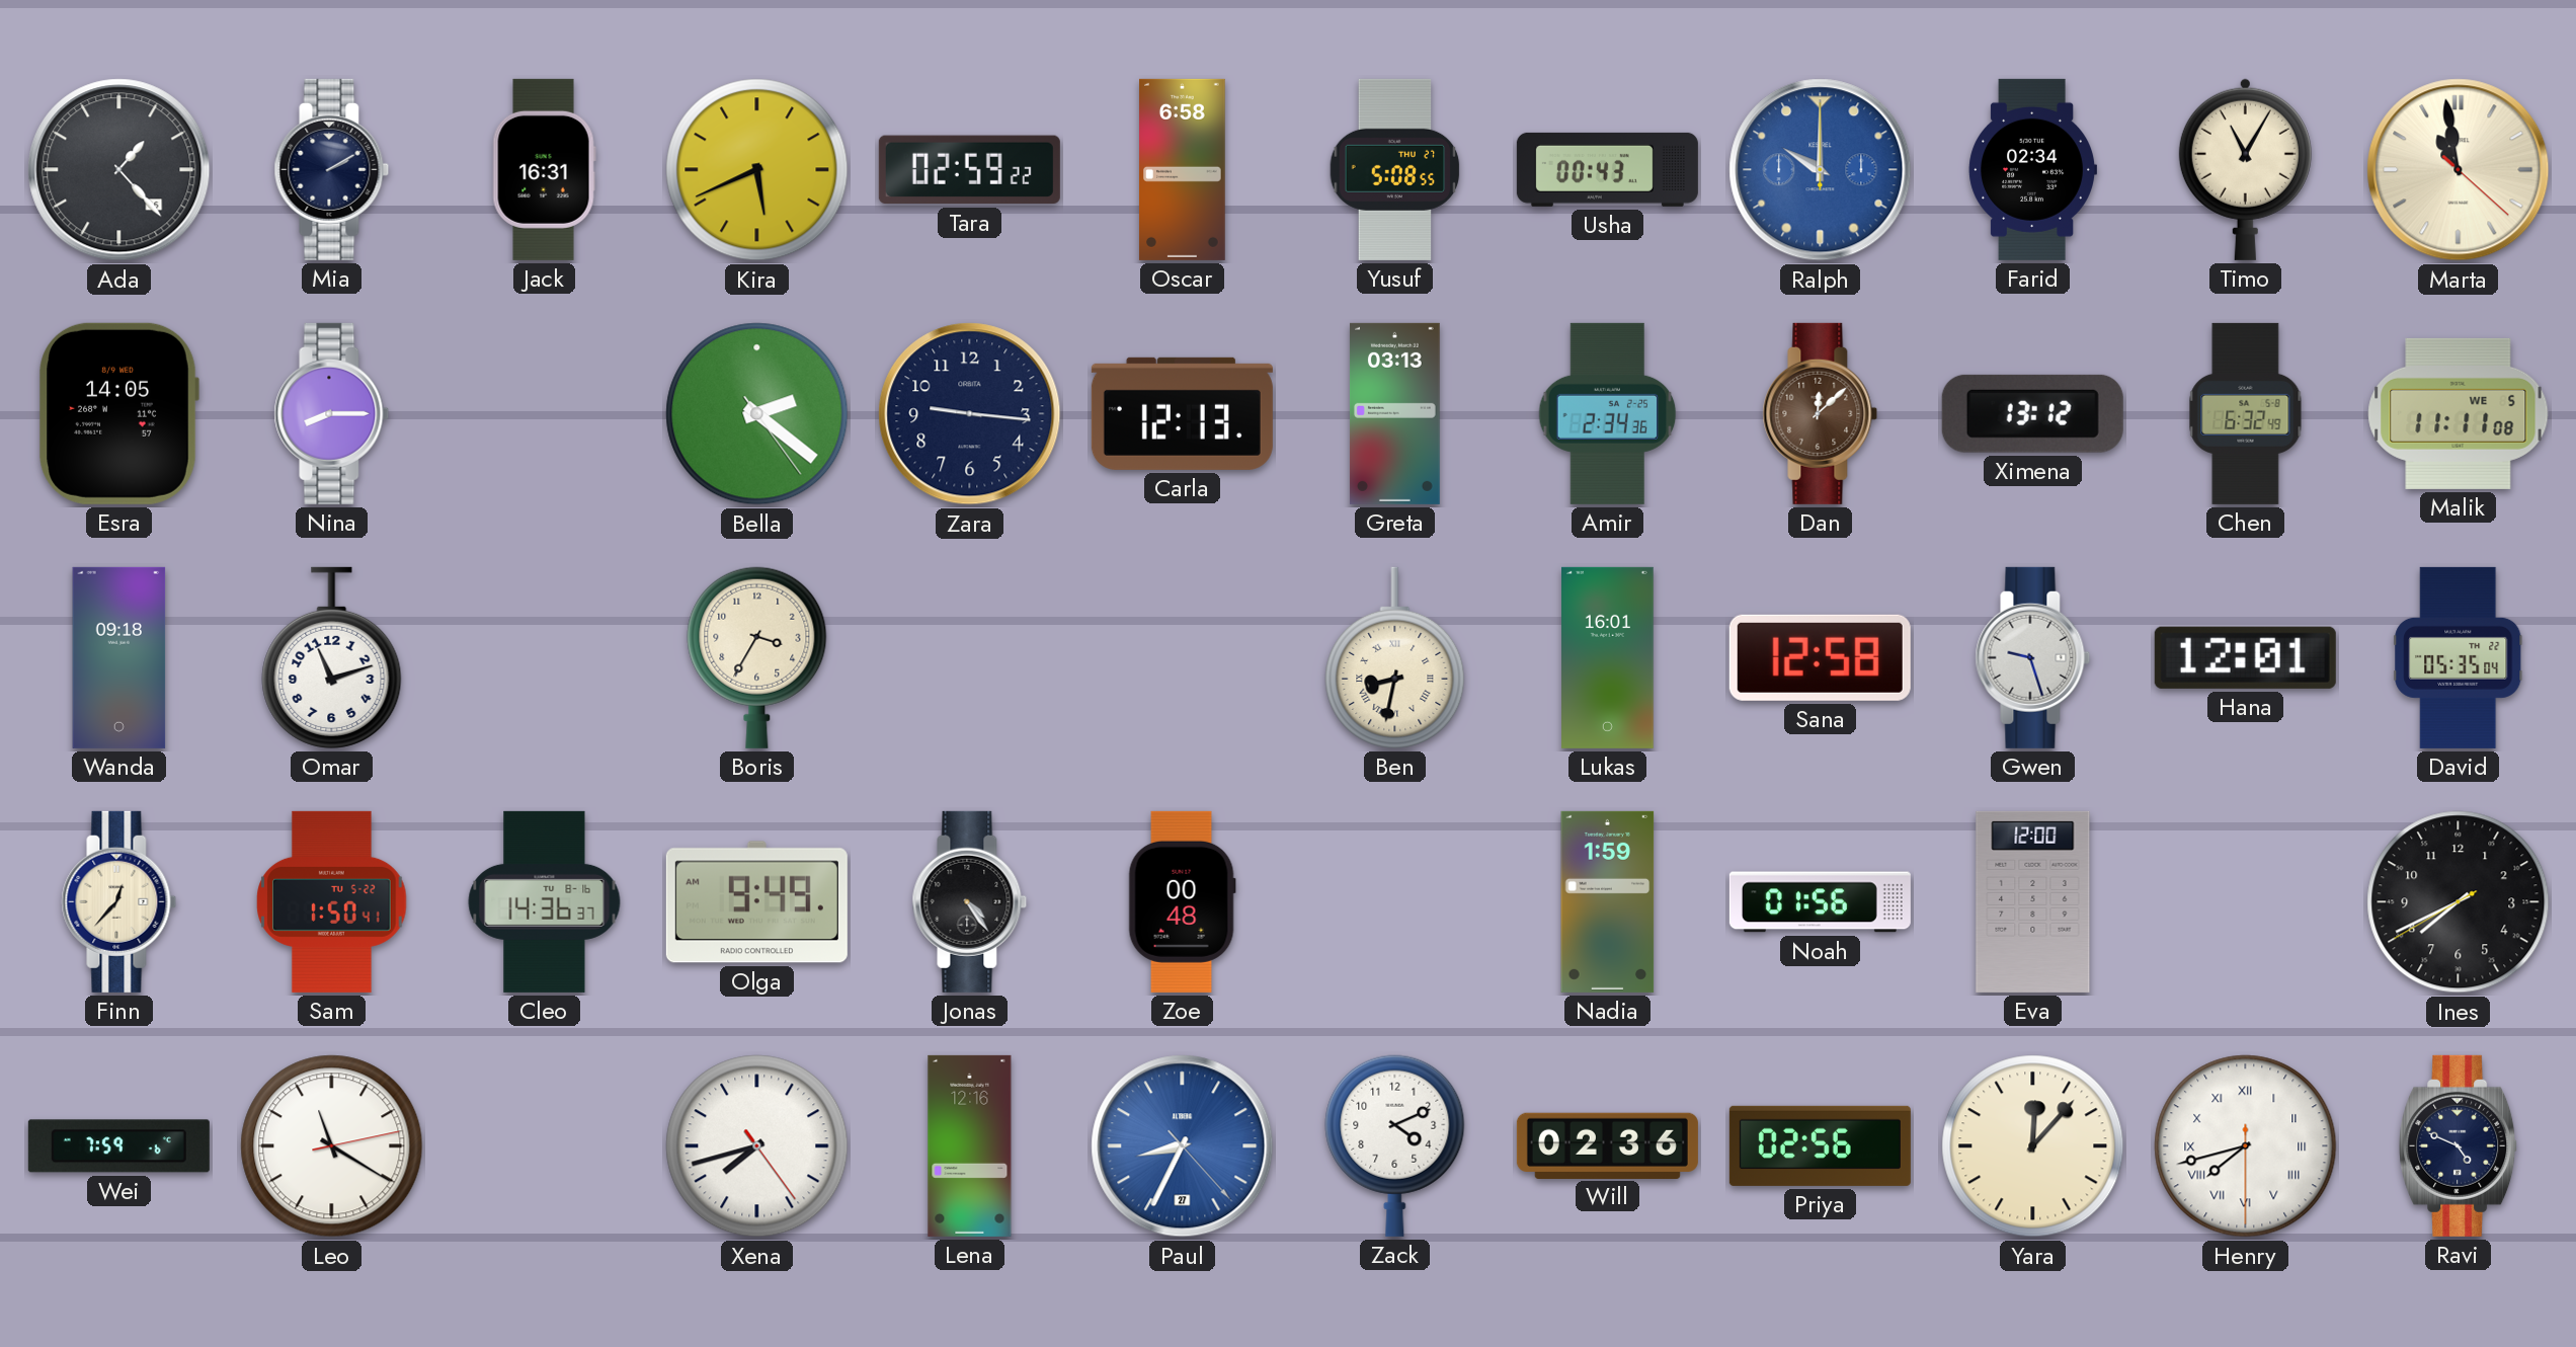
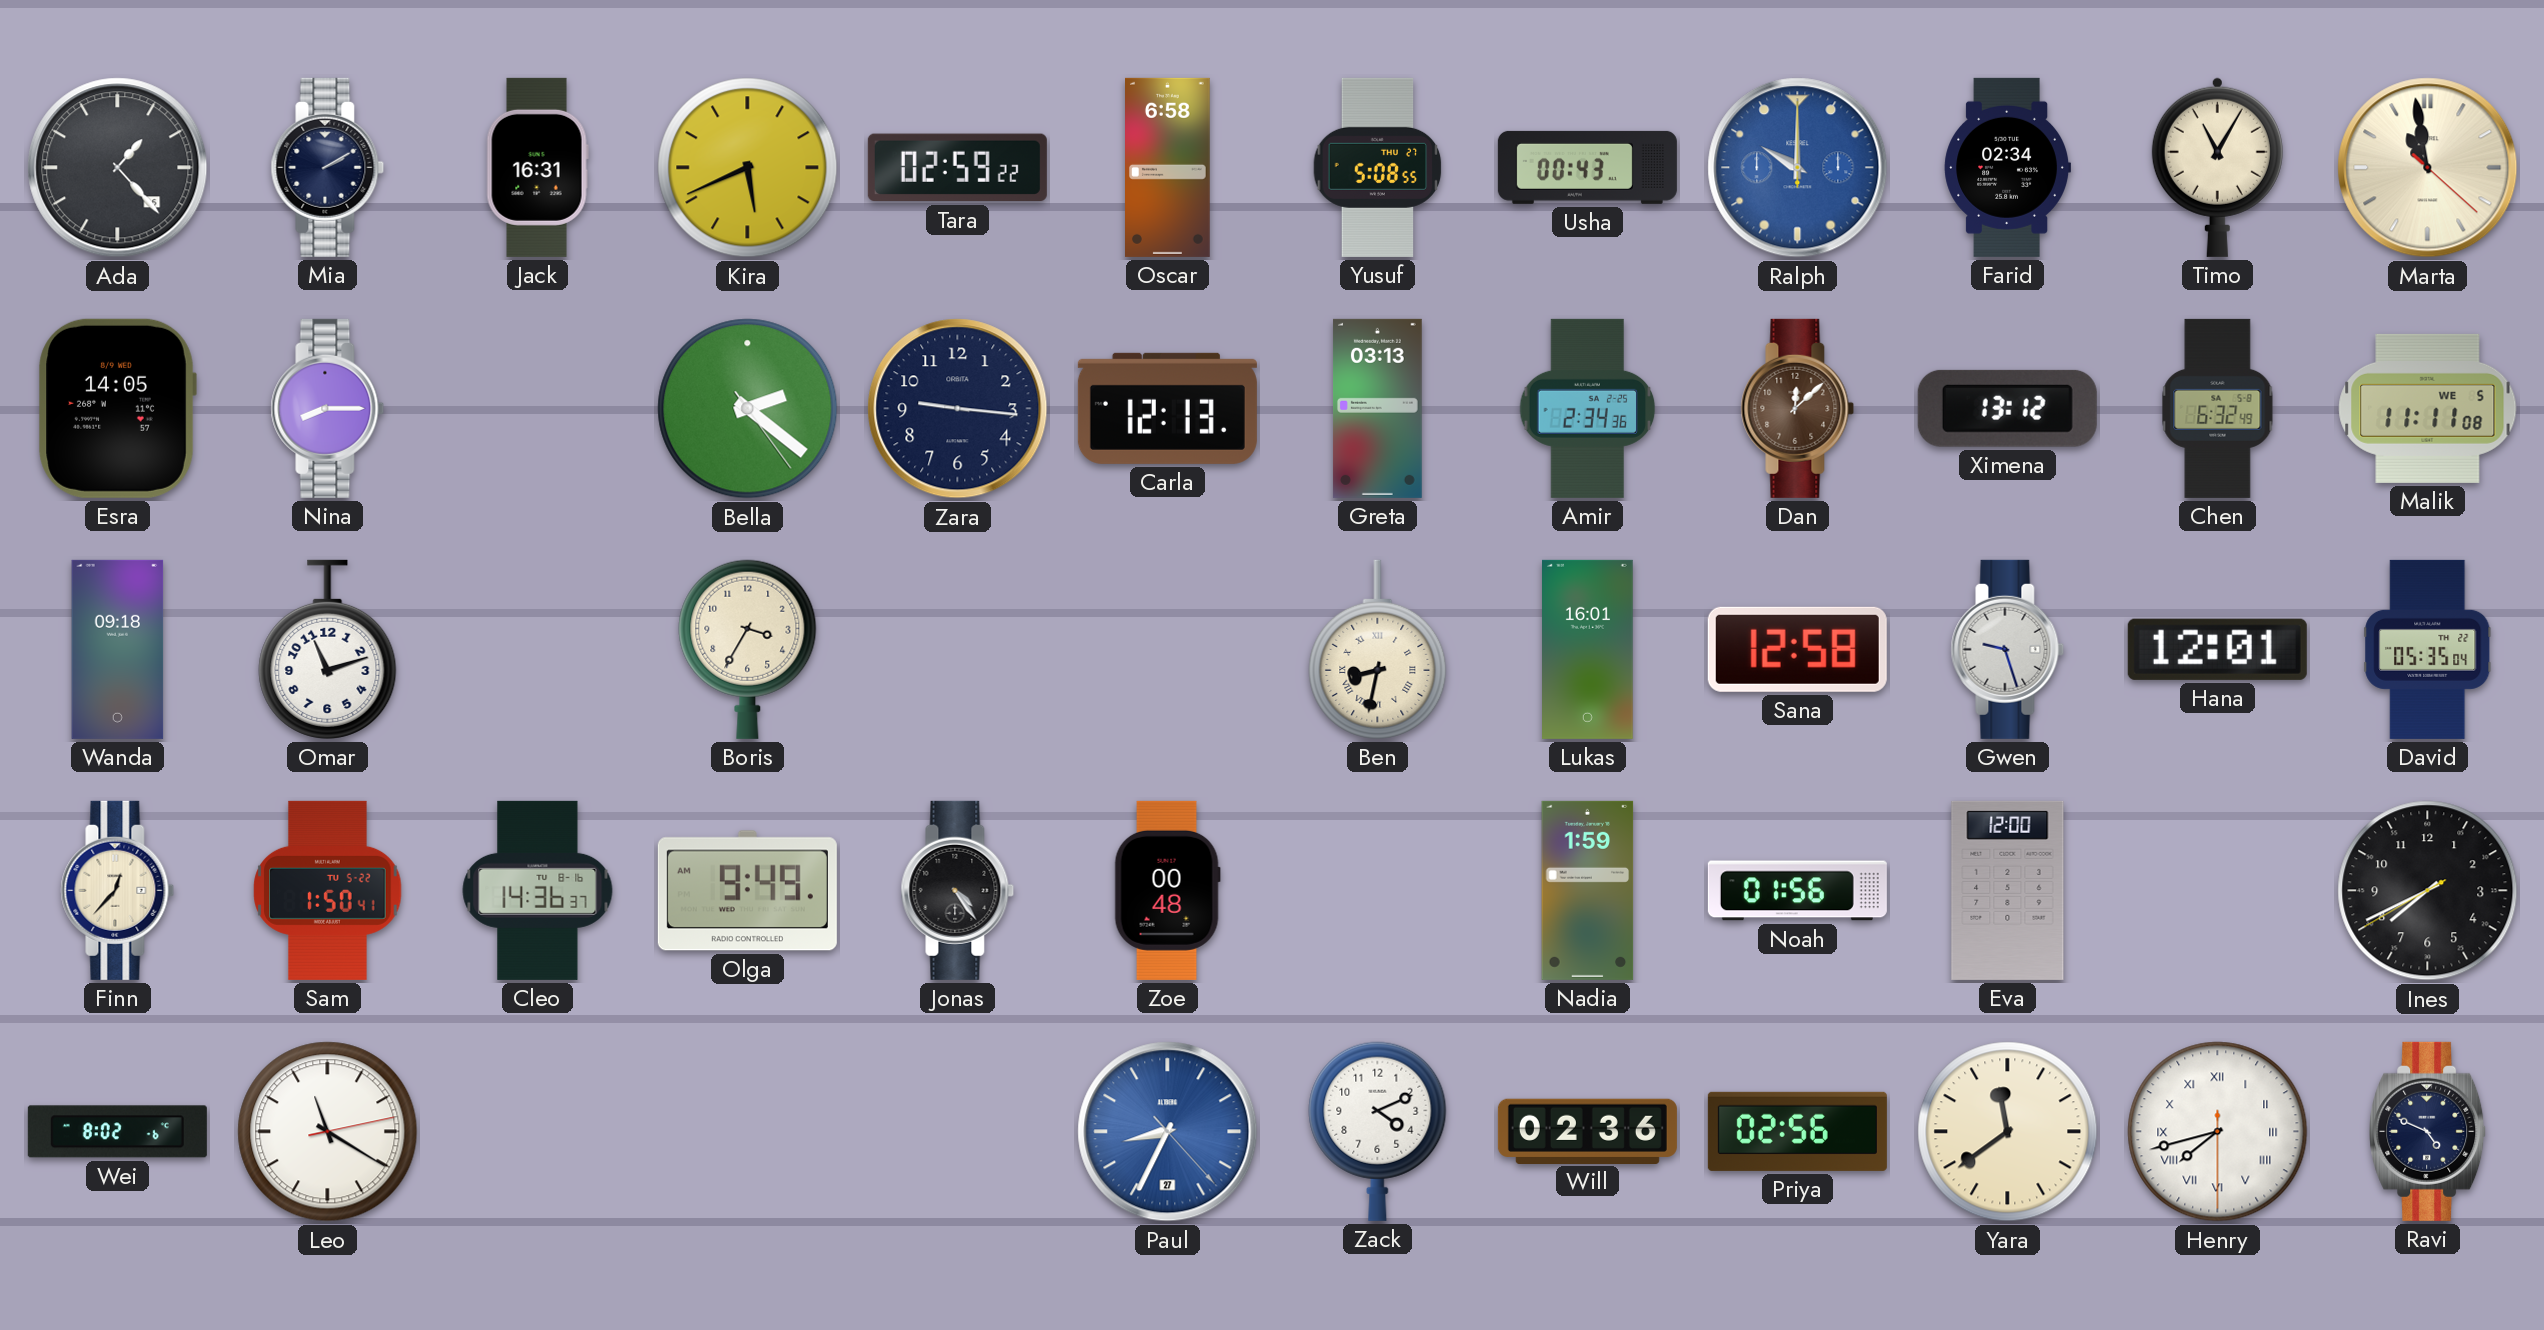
Wei: 7:59 -> 8:02 (117, 1132)
Xena: 7:42 -> none (757, 1146)
Lena: 12:16 -> none (970, 1145)
Yara: 12:07 -> 11:39 (2008, 1132)
